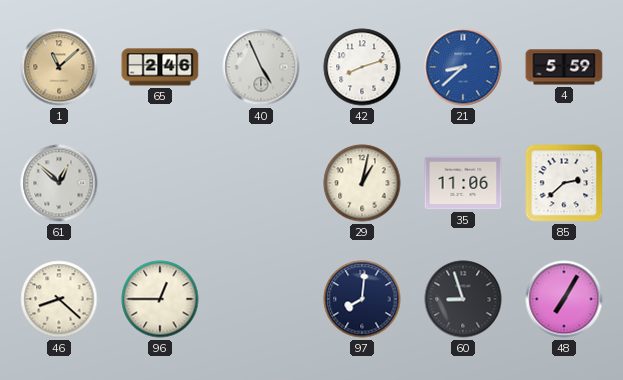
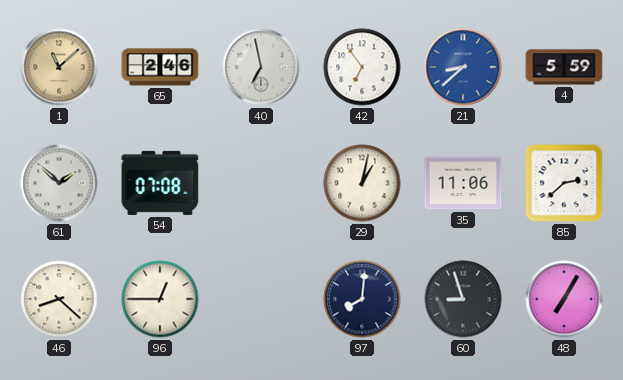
40: 4:56 -> 6:58 (261, 67)
42: 8:12 -> 6:54 (362, 67)
61: 12:52 -> 1:52 (59, 183)
54: none -> 07:08 (160, 183)
